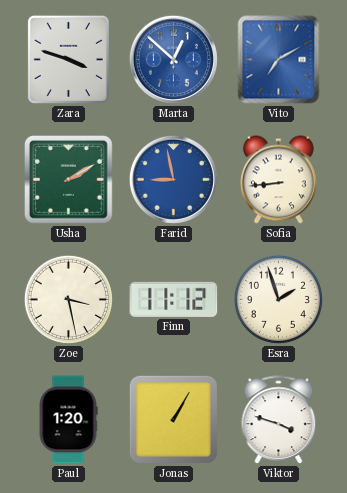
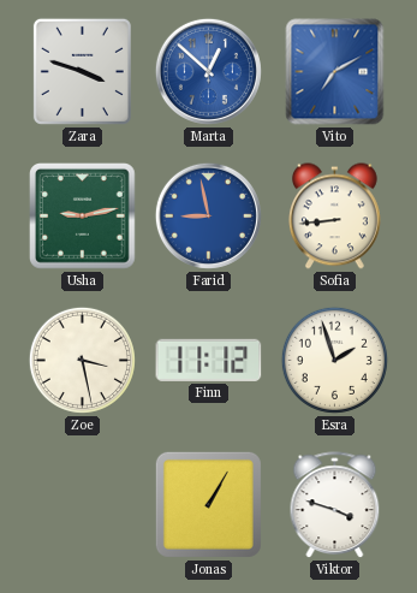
Usha: 2:10 -> 9:13 (83, 217)
Paul: 1:20 -> none (68, 420)
